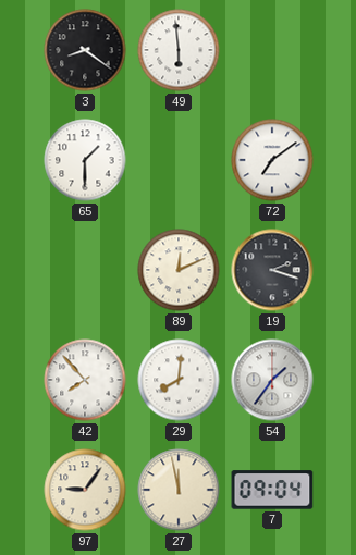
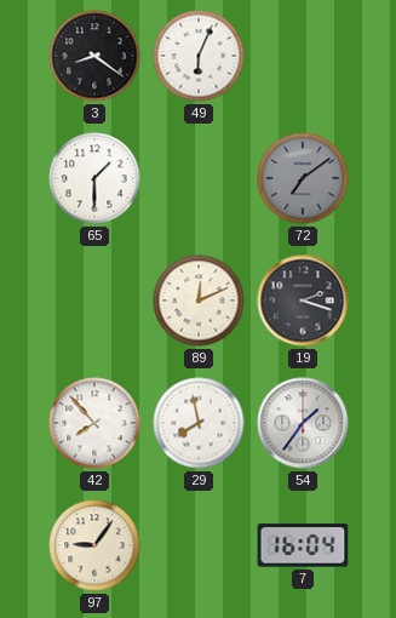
49: 5:59 -> 6:04 (199, 56)
72 dial: white -> grey (303, 178)
29: 8:01 -> 7:58 (199, 423)
27: 11:58 -> none (179, 490)
7: 09:04 -> 16:04 (303, 545)
